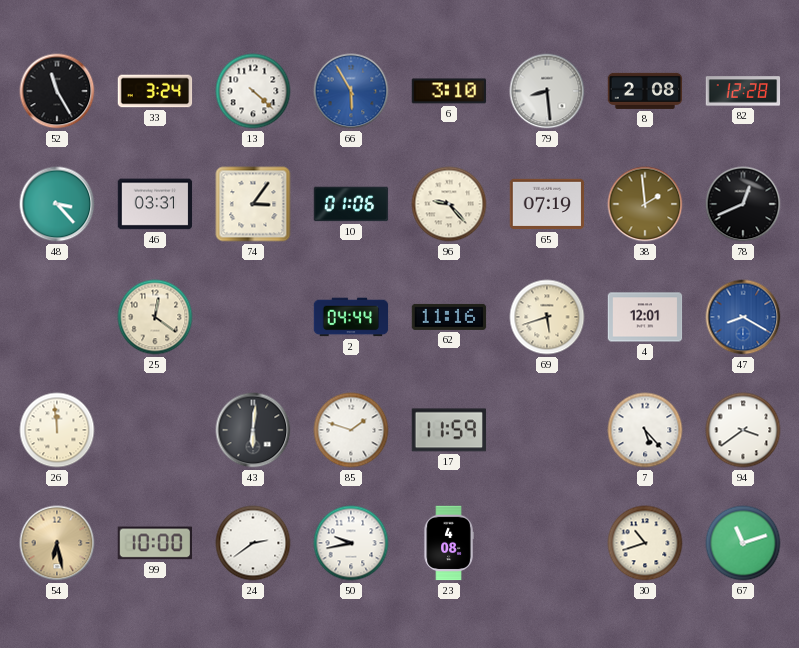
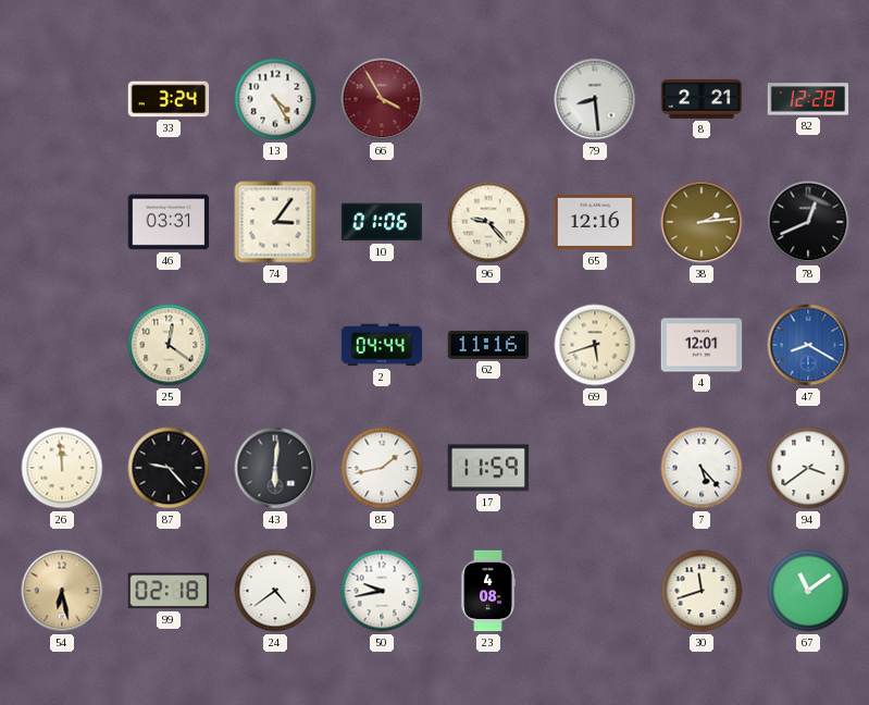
52: 11:25 -> none (57, 91)
13: 4:22 -> 4:25 (275, 99)
66: 5:55 -> 3:55 (382, 99)
66 dial: blue -> burgundy (382, 99)
6: 3:10 -> none (449, 91)
8: 2:08 -> 2:21 (702, 99)
48: 3:23 -> none (57, 204)
65: 07:19 -> 12:16 (595, 222)
38: 1:59 -> 2:14 (702, 222)
87: none -> 9:23 (169, 468)
85: 1:48 -> 1:43 (382, 468)
99: 10:00 -> 02:18 (167, 591)
24: 2:39 -> 4:39 (275, 591)
30: 10:42 -> 11:42 (702, 591)
67: 11:12 -> 11:09 (808, 591)
